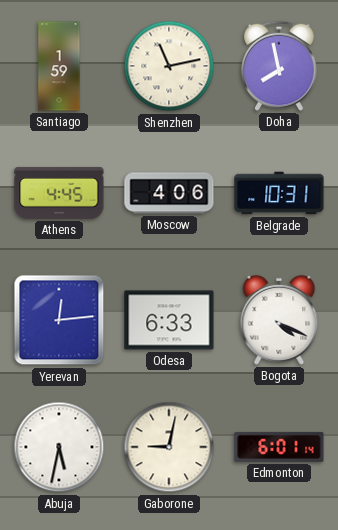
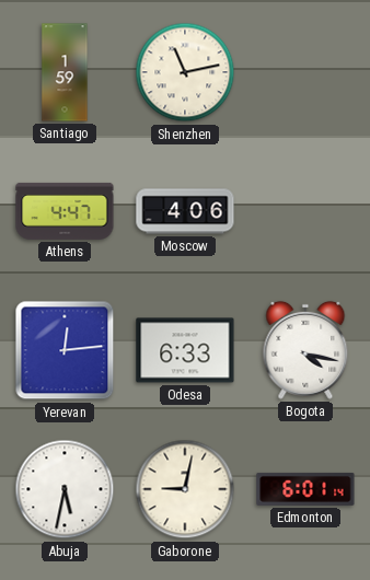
Doha: 7:58 -> none (280, 66)
Athens: 4:45 -> 4:47 (65, 211)
Belgrade: 10:31 -> none (279, 193)
Bogota: 4:19 -> 4:17 (305, 350)
